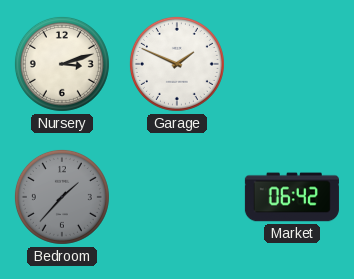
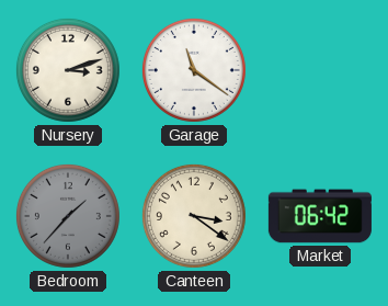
Garage: 1:49 -> 11:21 (194, 70)
Canteen: none -> 3:21 (194, 216)
